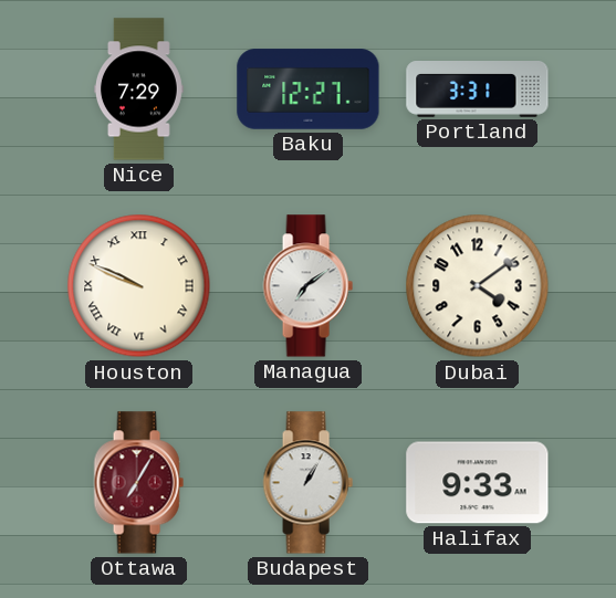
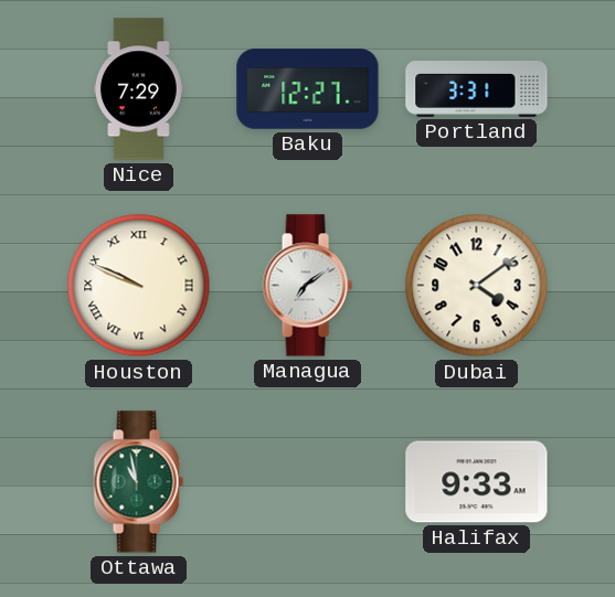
Ottawa: 7:05 -> 10:58 (138, 482)
Ottawa dial: burgundy -> green (138, 482)
Budapest: 1:05 -> none (307, 483)
